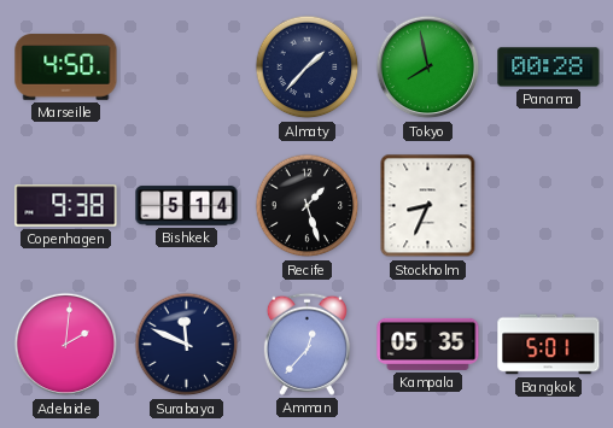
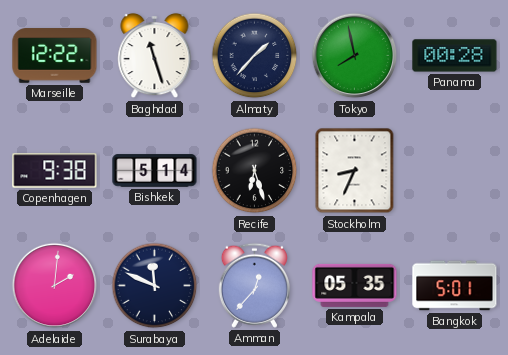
Marseille: 4:50 -> 12:22 (55, 56)
Baghdad: none -> 11:27 (155, 56)
Recife: 1:27 -> 6:27 (255, 171)
